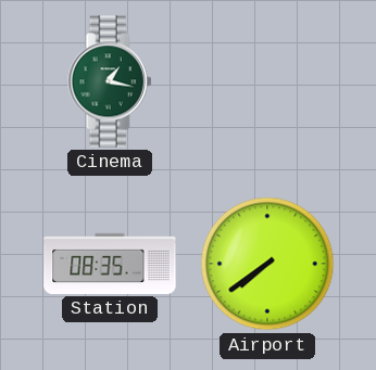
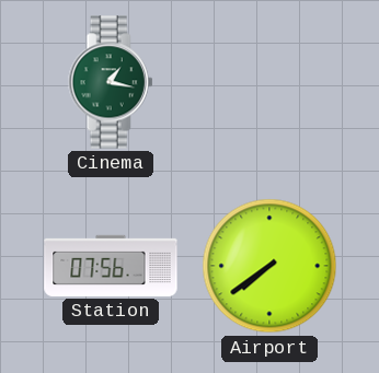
Station: 08:35 -> 07:56 (111, 266)
